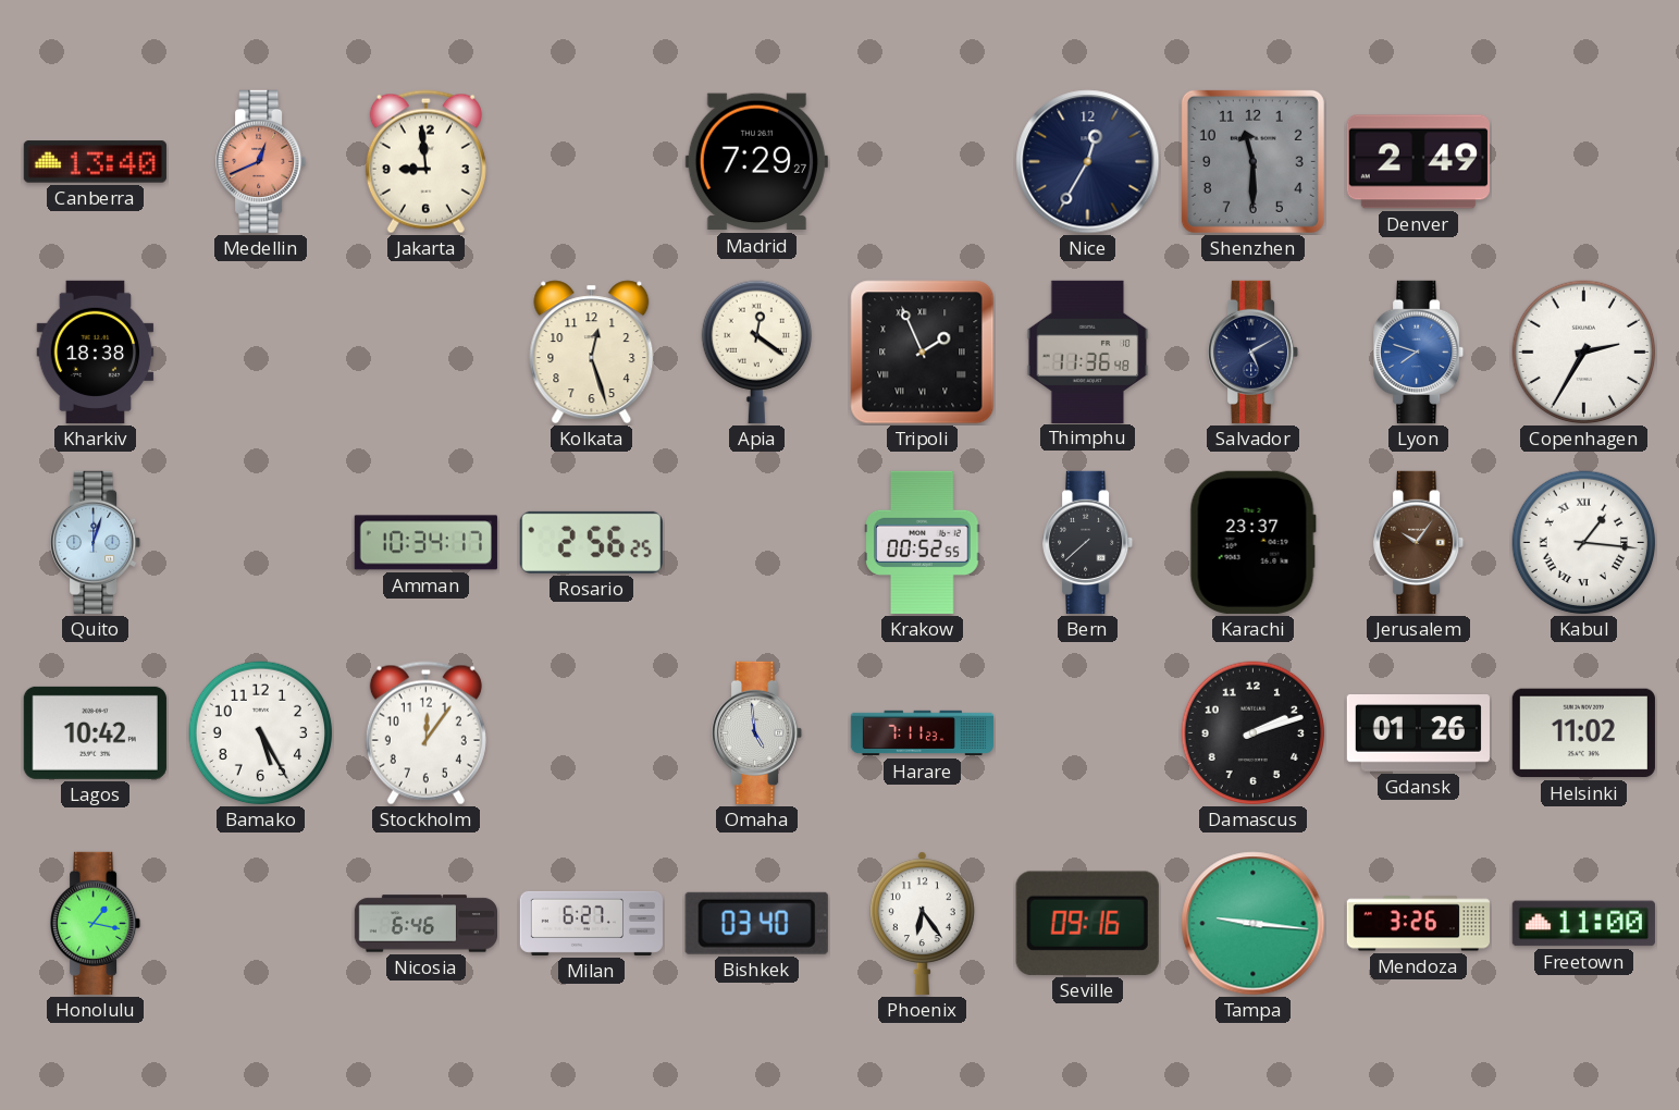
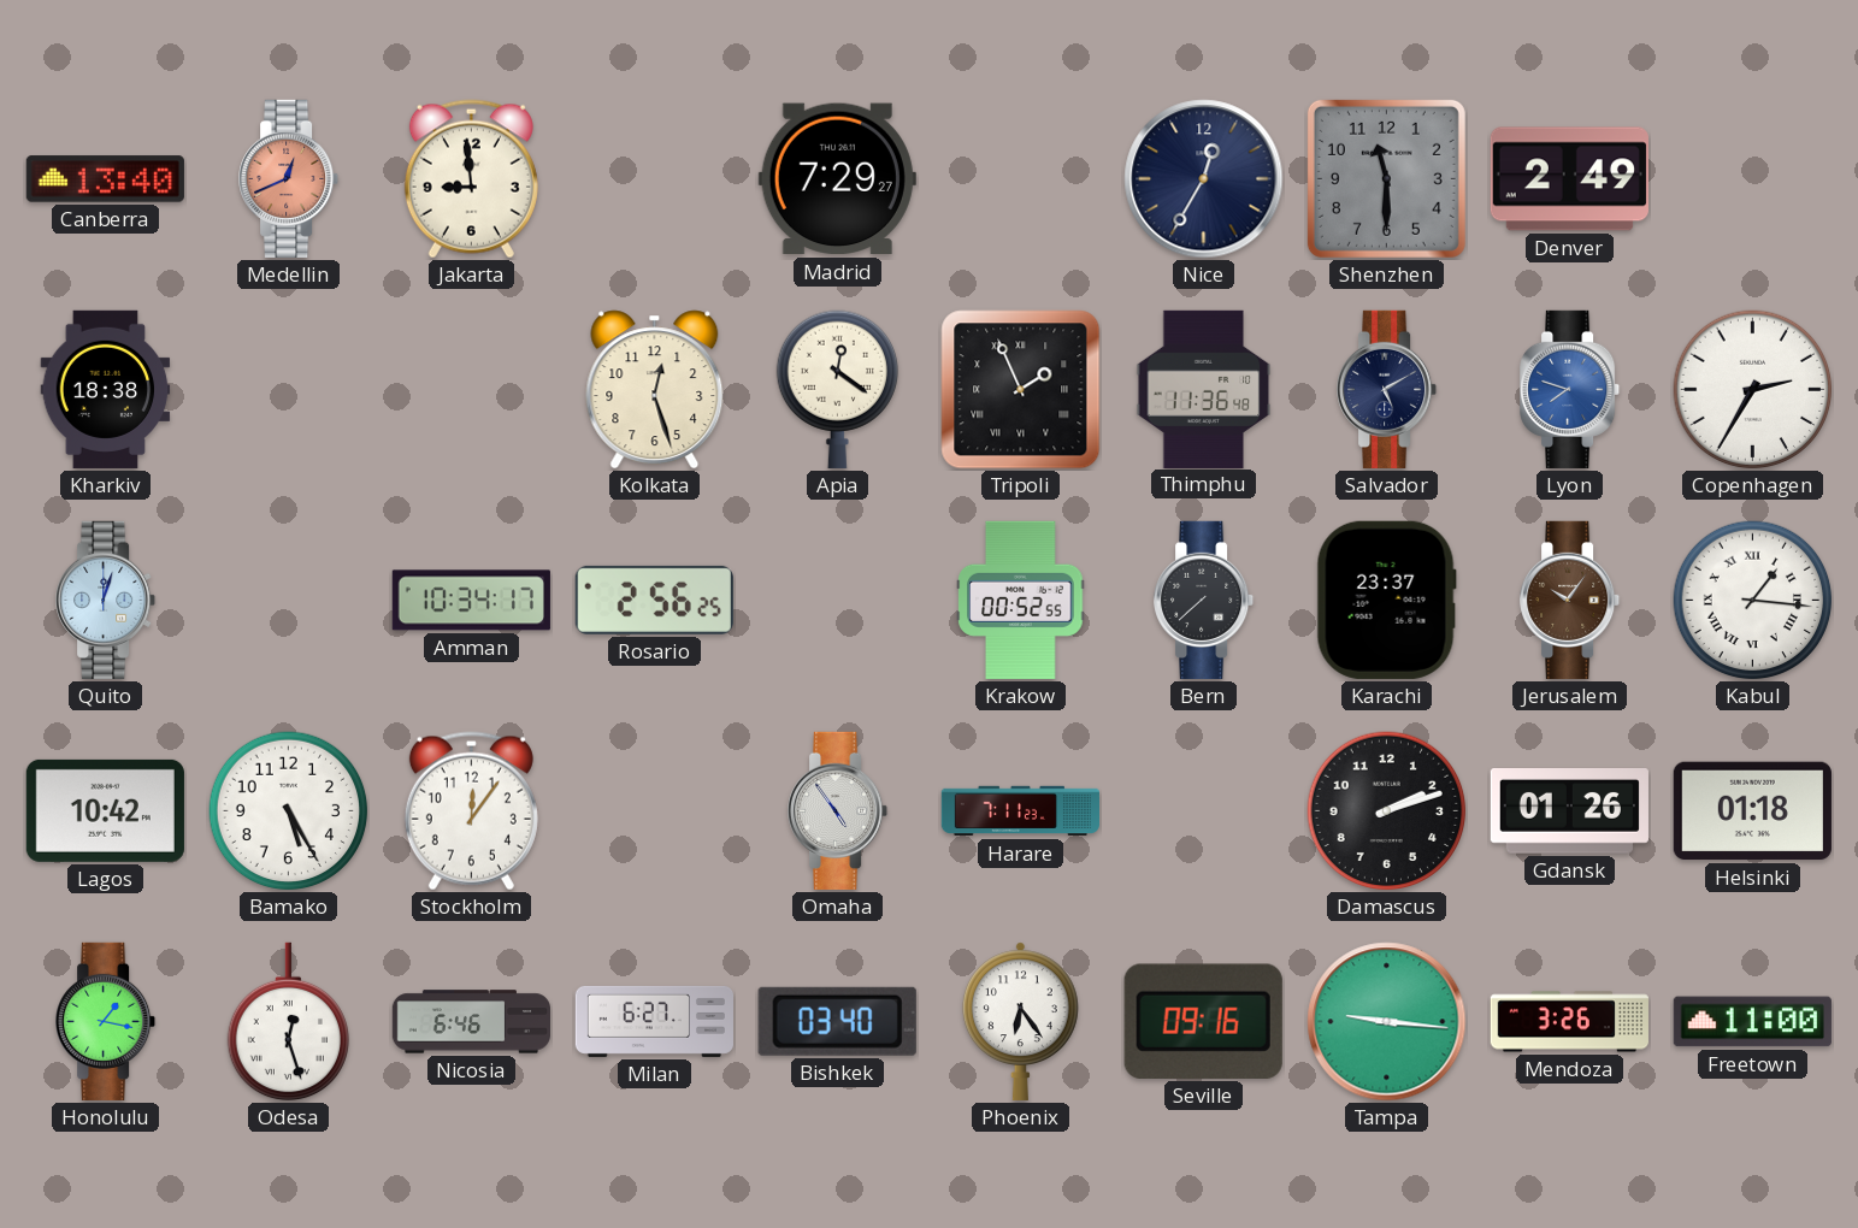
Omaha: 4:59 -> 4:54 (838, 810)
Helsinki: 11:02 -> 01:18 (1752, 811)
Odesa: none -> 12:27 (288, 1022)
